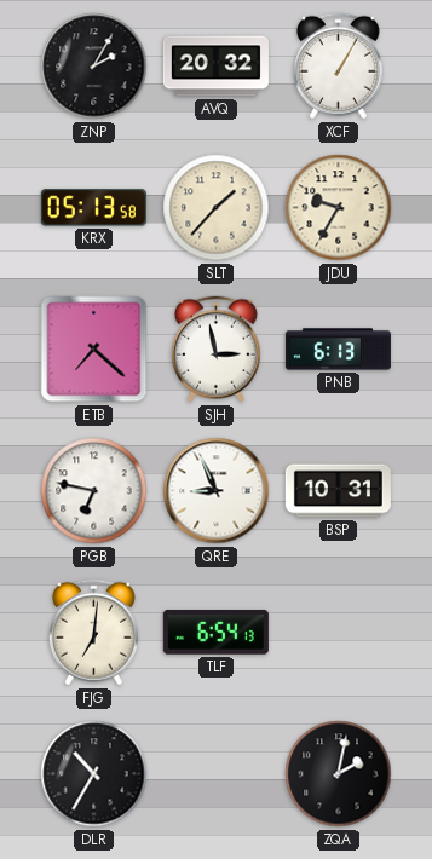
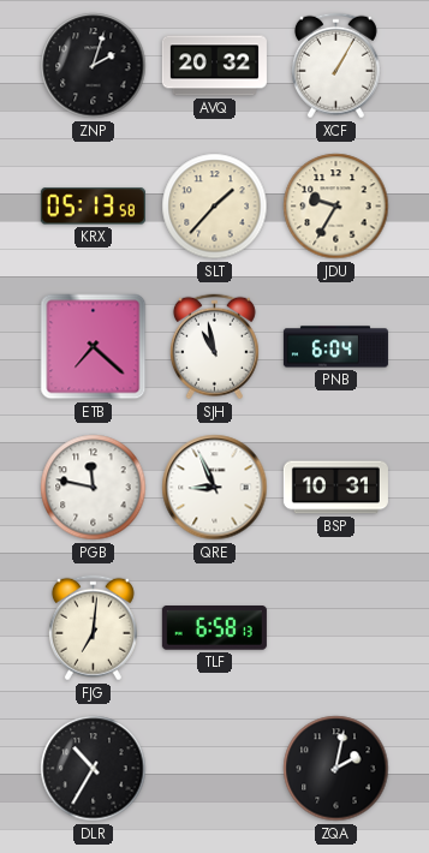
ZNP: 2:05 -> 2:03 (94, 66)
SJH: 2:58 -> 10:58 (214, 347)
PNB: 6:13 -> 6:04 (335, 347)
PGB: 6:47 -> 11:47 (94, 488)
TLF: 6:54 -> 6:58 (214, 628)
